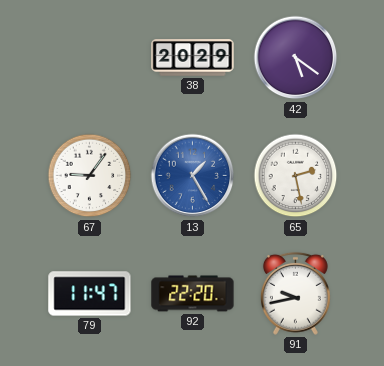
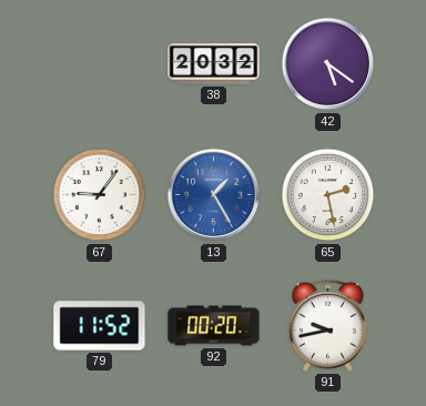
38: 20:29 -> 20:32 (214, 64)
79: 11:47 -> 11:52 (100, 326)
92: 22:20 -> 00:20 (214, 326)
